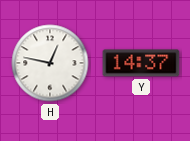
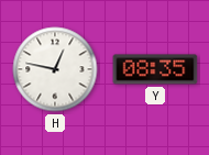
Y: 14:37 -> 08:35 (155, 69)
